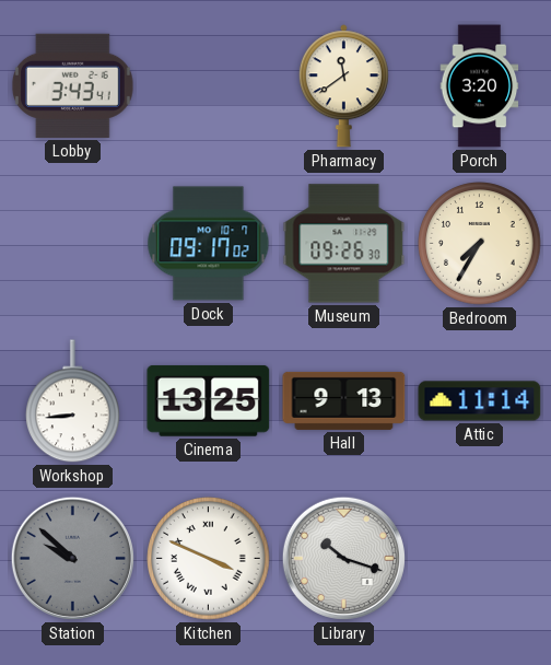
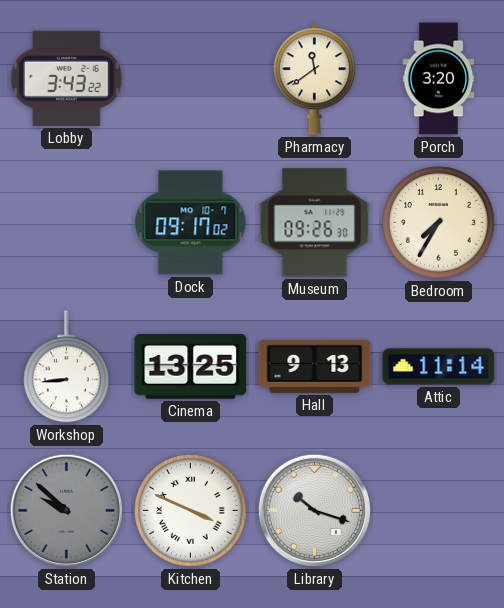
Lobby: 3:43:41 -> 3:43:22 (66, 78)
